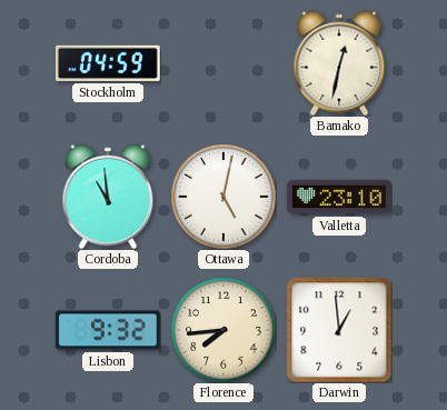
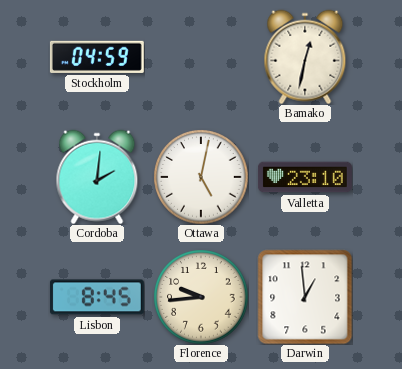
Cordoba: 10:59 -> 2:01 (97, 177)
Lisbon: 9:32 -> 8:45 (97, 297)
Florence: 7:44 -> 9:44 (201, 297)
